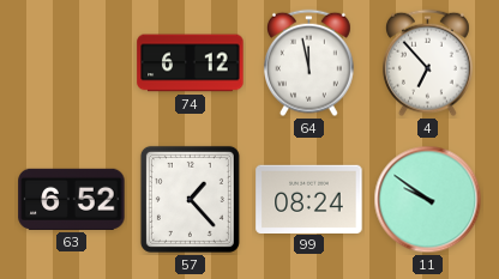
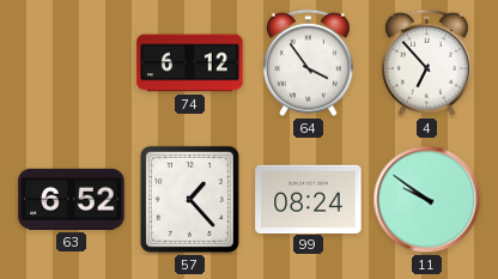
64: 11:58 -> 3:54 (308, 63)
